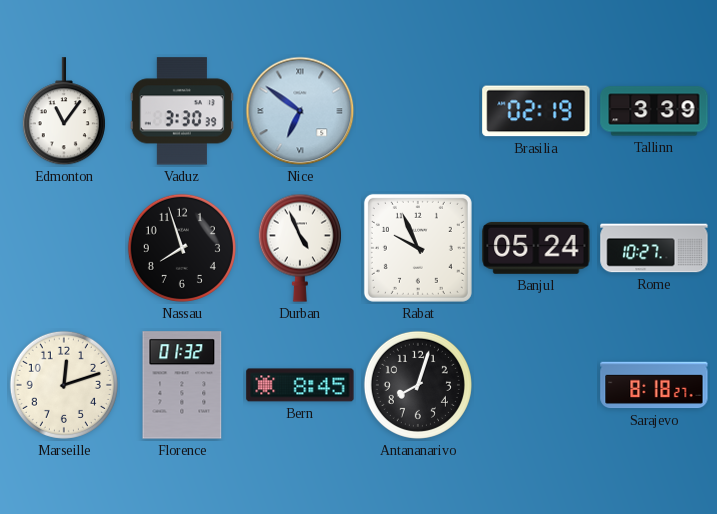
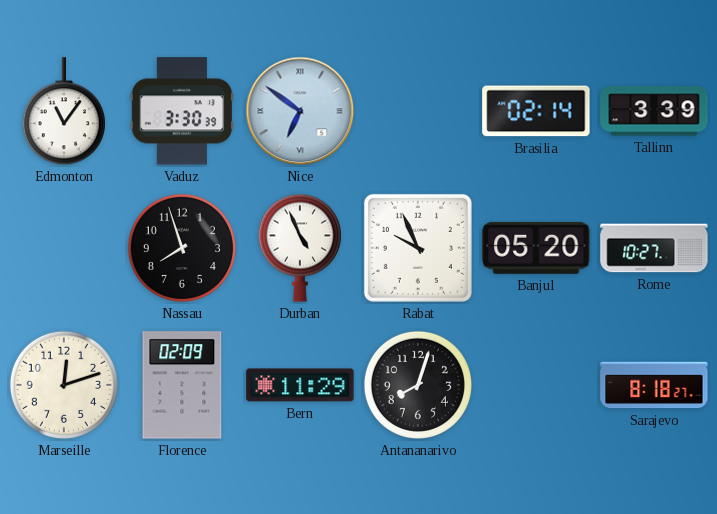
Brasilia: 02:19 -> 02:14 (536, 111)
Banjul: 05:24 -> 05:20 (536, 248)
Florence: 01:32 -> 02:09 (182, 385)
Bern: 8:45 -> 11:29 (300, 385)
